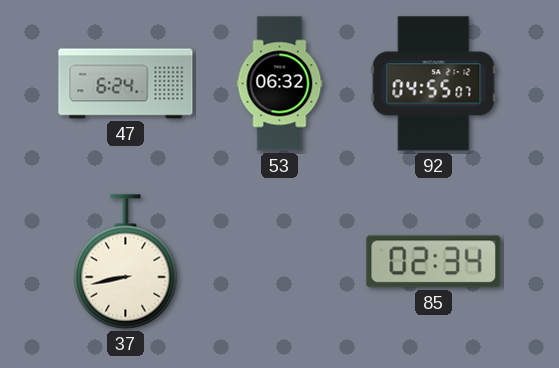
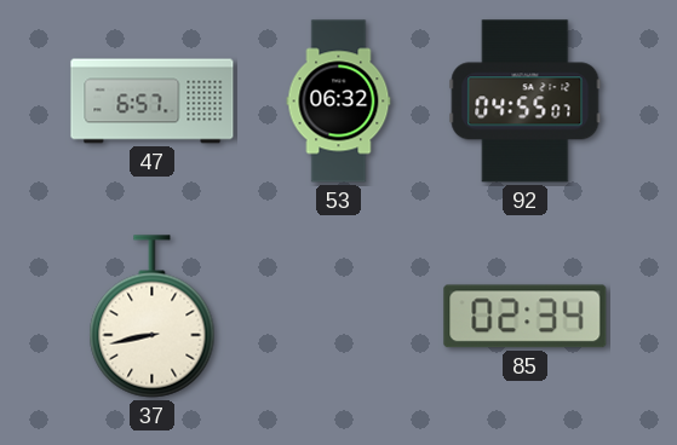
47: 6:24 -> 6:57 (153, 102)
